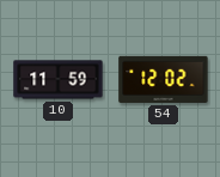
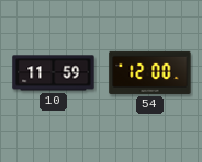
54: 12:02 -> 12:00 (150, 72)
